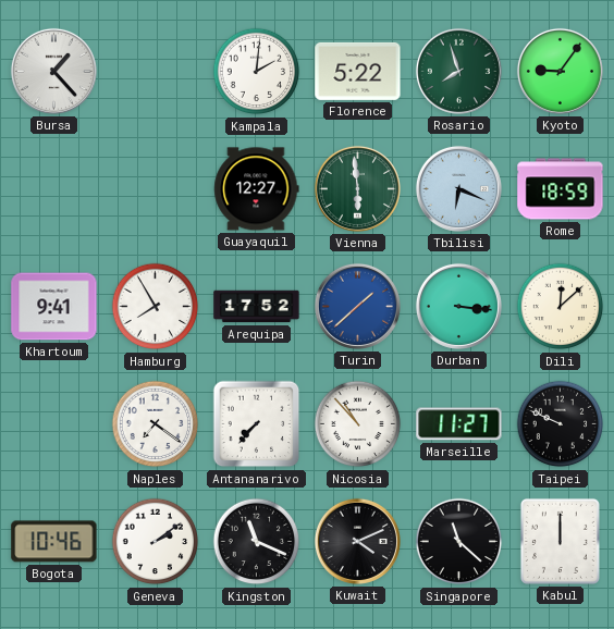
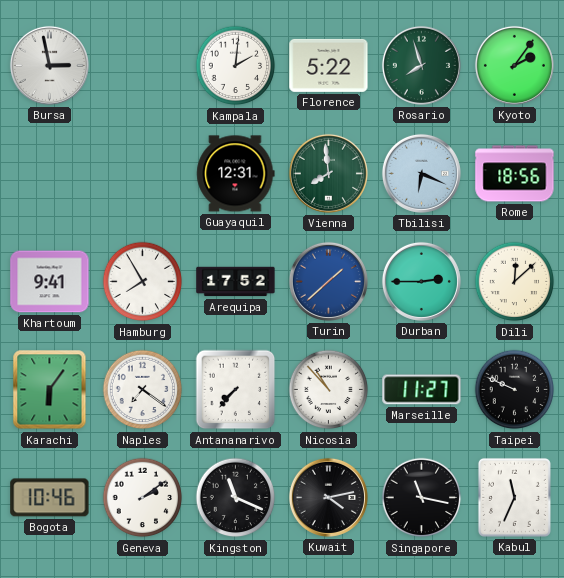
Bursa: 1:23 -> 2:58 (49, 65)
Kyoto: 9:06 -> 2:06 (514, 65)
Guayaquil: 12:27 -> 12:31 (236, 174)
Vienna: 5:59 -> 7:59 (328, 173)
Rome: 18:59 -> 18:56 (515, 174)
Durban: 3:16 -> 2:45 (421, 281)
Karachi: none -> 6:06 (50, 390)
Kuwait: 4:11 -> 4:13 (328, 497)
Singapore: 11:22 -> 11:17 (422, 498)
Kabul: 12:00 -> 11:34 (514, 497)
